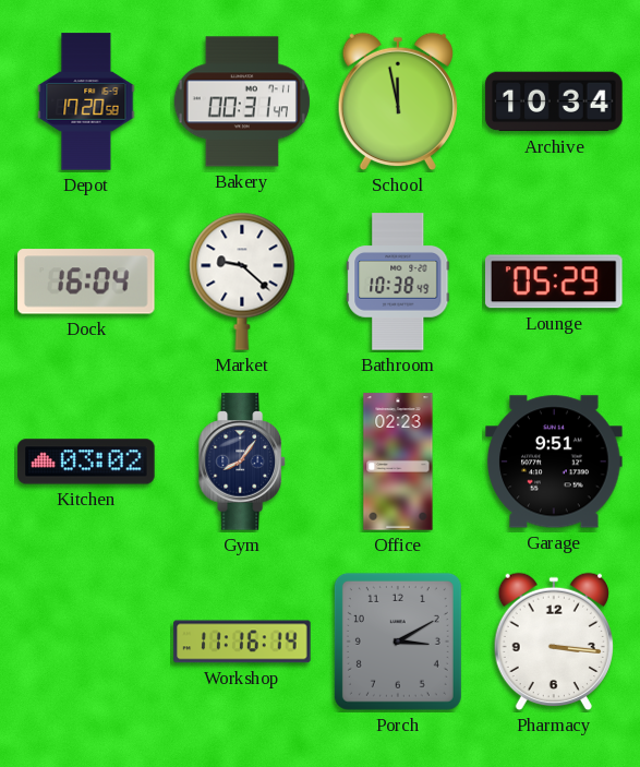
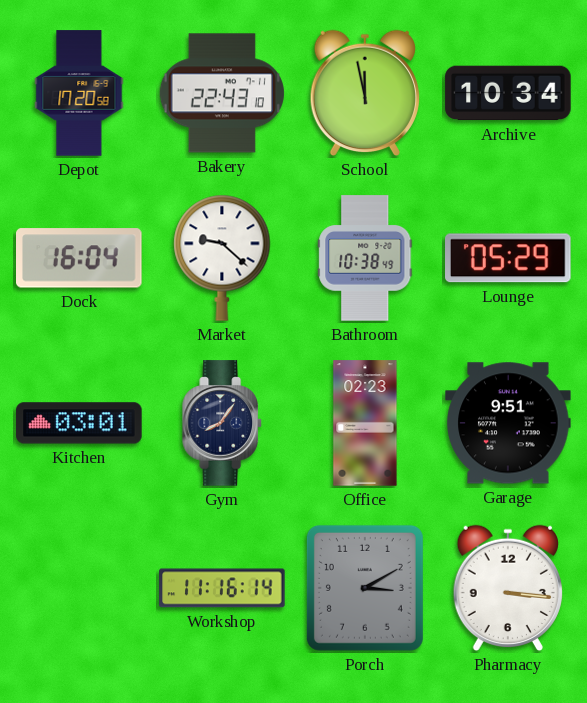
Bakery: 00:31 -> 22:43 (222, 93)
Kitchen: 03:02 -> 03:01 (79, 423)
